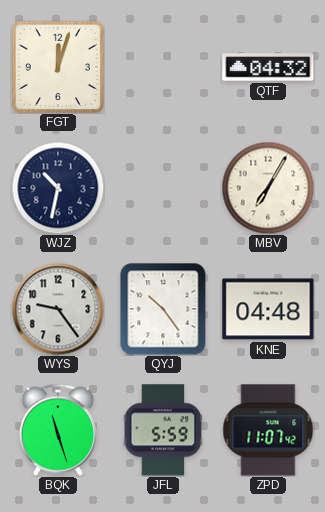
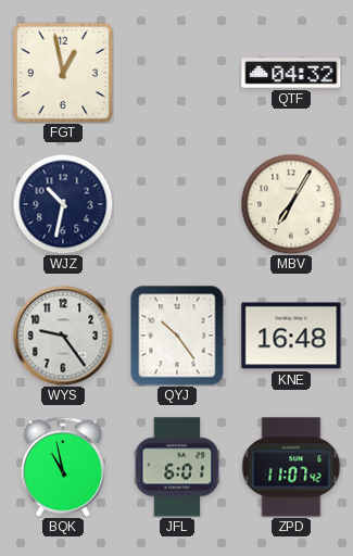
FGT: 12:03 -> 12:58 (63, 73)
KNE: 04:48 -> 16:48 (291, 336)
BQK: 11:27 -> 10:58 (63, 467)
JFL: 5:59 -> 6:01 (177, 467)
